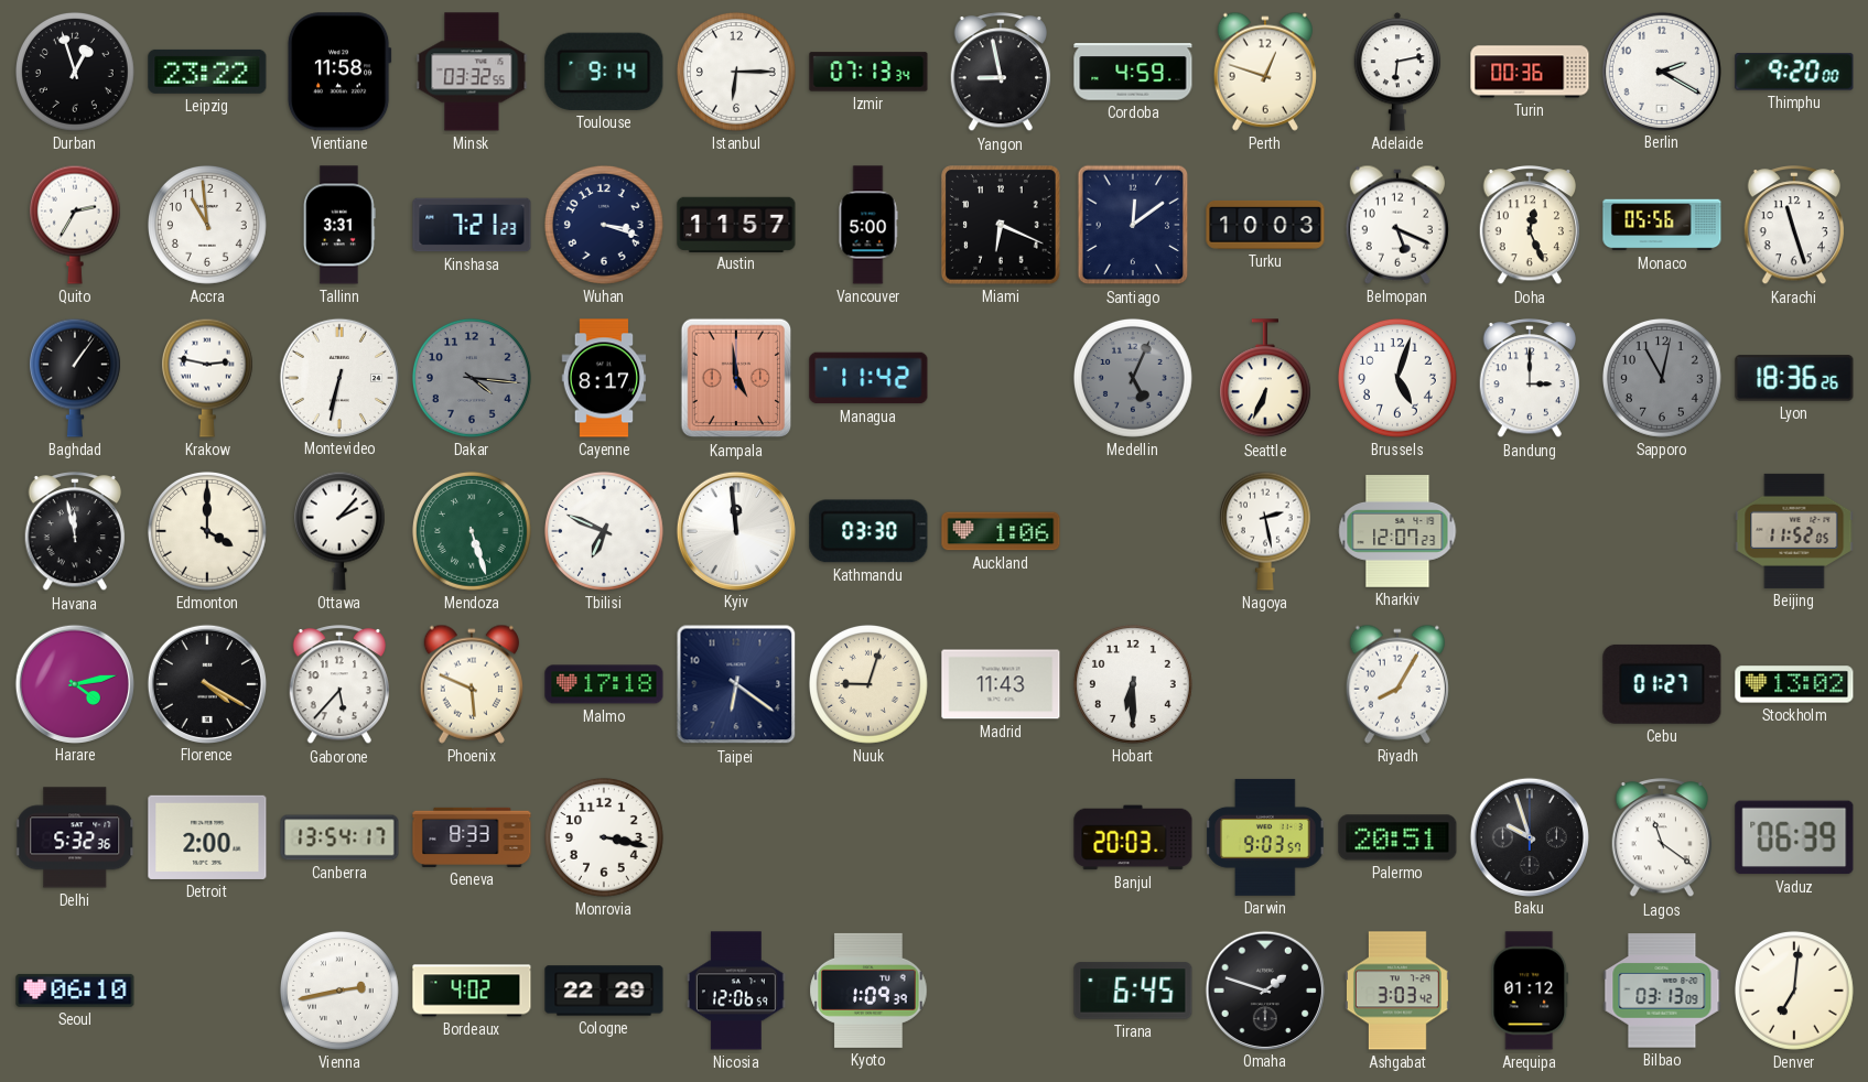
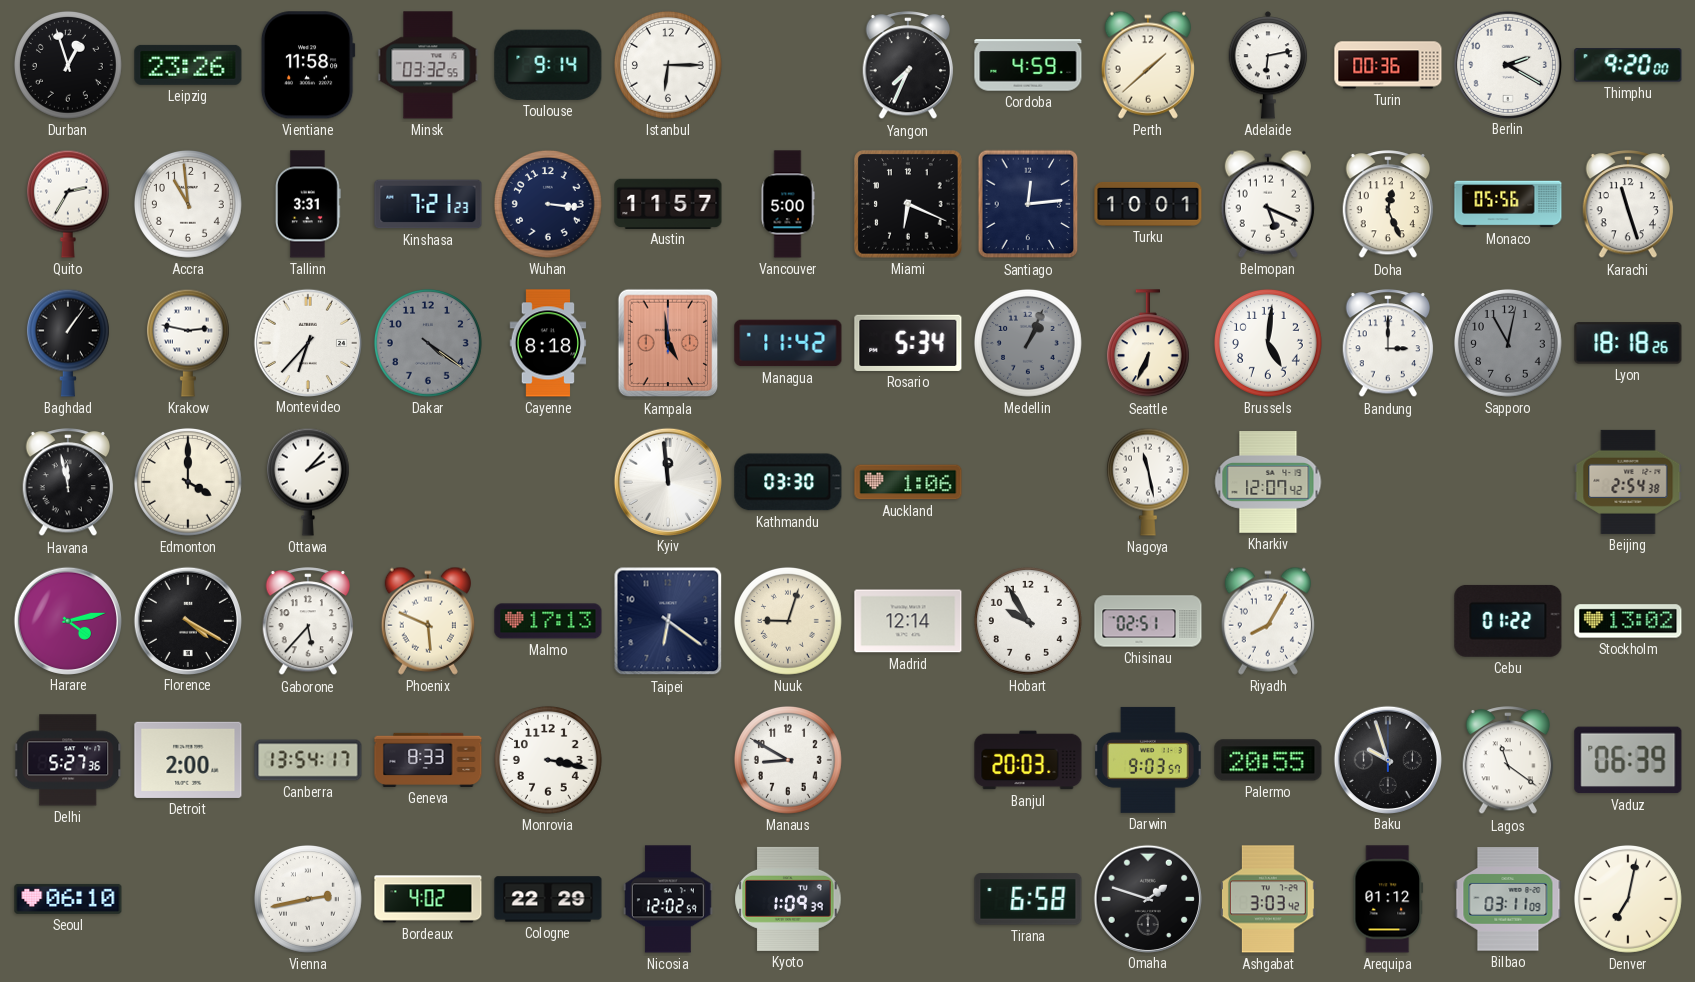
Leipzig: 23:22 -> 23:26 (188, 65)
Izmir: 07:13 -> none (868, 72)
Yangon: 8:58 -> 7:34 (908, 66)
Perth: 12:48 -> 1:38 (1148, 65)
Wuhan: 3:18 -> 3:16 (548, 204)
Santiago: 12:09 -> 12:14 (1028, 204)
Turku: 10:03 -> 10:01 (1148, 204)
Montevideo: 6:32 -> 6:37 (307, 342)
Dakar: 4:16 -> 4:21 (428, 343)
Cayenne: 8:17 -> 8:18 (548, 343)
Rosario: none -> 5:34 (908, 343)
Medellin: 5:04 -> 1:04 (1028, 343)
Brussels: 5:03 -> 5:01 (1268, 343)
Lyon: 18:36 -> 18:18 (1628, 343)
Mendoza: 5:27 -> none (472, 531)
Tbilisi: 6:49 -> none (604, 531)
Nagoya: 2:28 -> 11:28 (1148, 482)
Kharkiv: 12:07:23 -> 12:07:42 (1268, 482)
Beijing: 11:52 -> 2:54 (1628, 482)
Malmo: 17:18 -> 17:13 (548, 621)
Madrid: 11:43 -> 12:14 (908, 621)
Hobart: 6:30 -> 9:55 (1028, 621)
Chisinau: none -> 02:51 (1148, 621)
Cebu: 01:27 -> 01:22 (1508, 621)
Delhi: 5:32 -> 5:27 (69, 760)
Manaus: none -> 8:50 (788, 760)
Palermo: 20:51 -> 20:55 (1268, 760)
Nicosia: 12:06 -> 12:02 (668, 899)
Tirana: 6:45 -> 6:58 (1028, 899)
Bilbao: 03:13 -> 03:11 (1508, 899)
Denver: 7:01 -> 7:02 (1628, 899)
